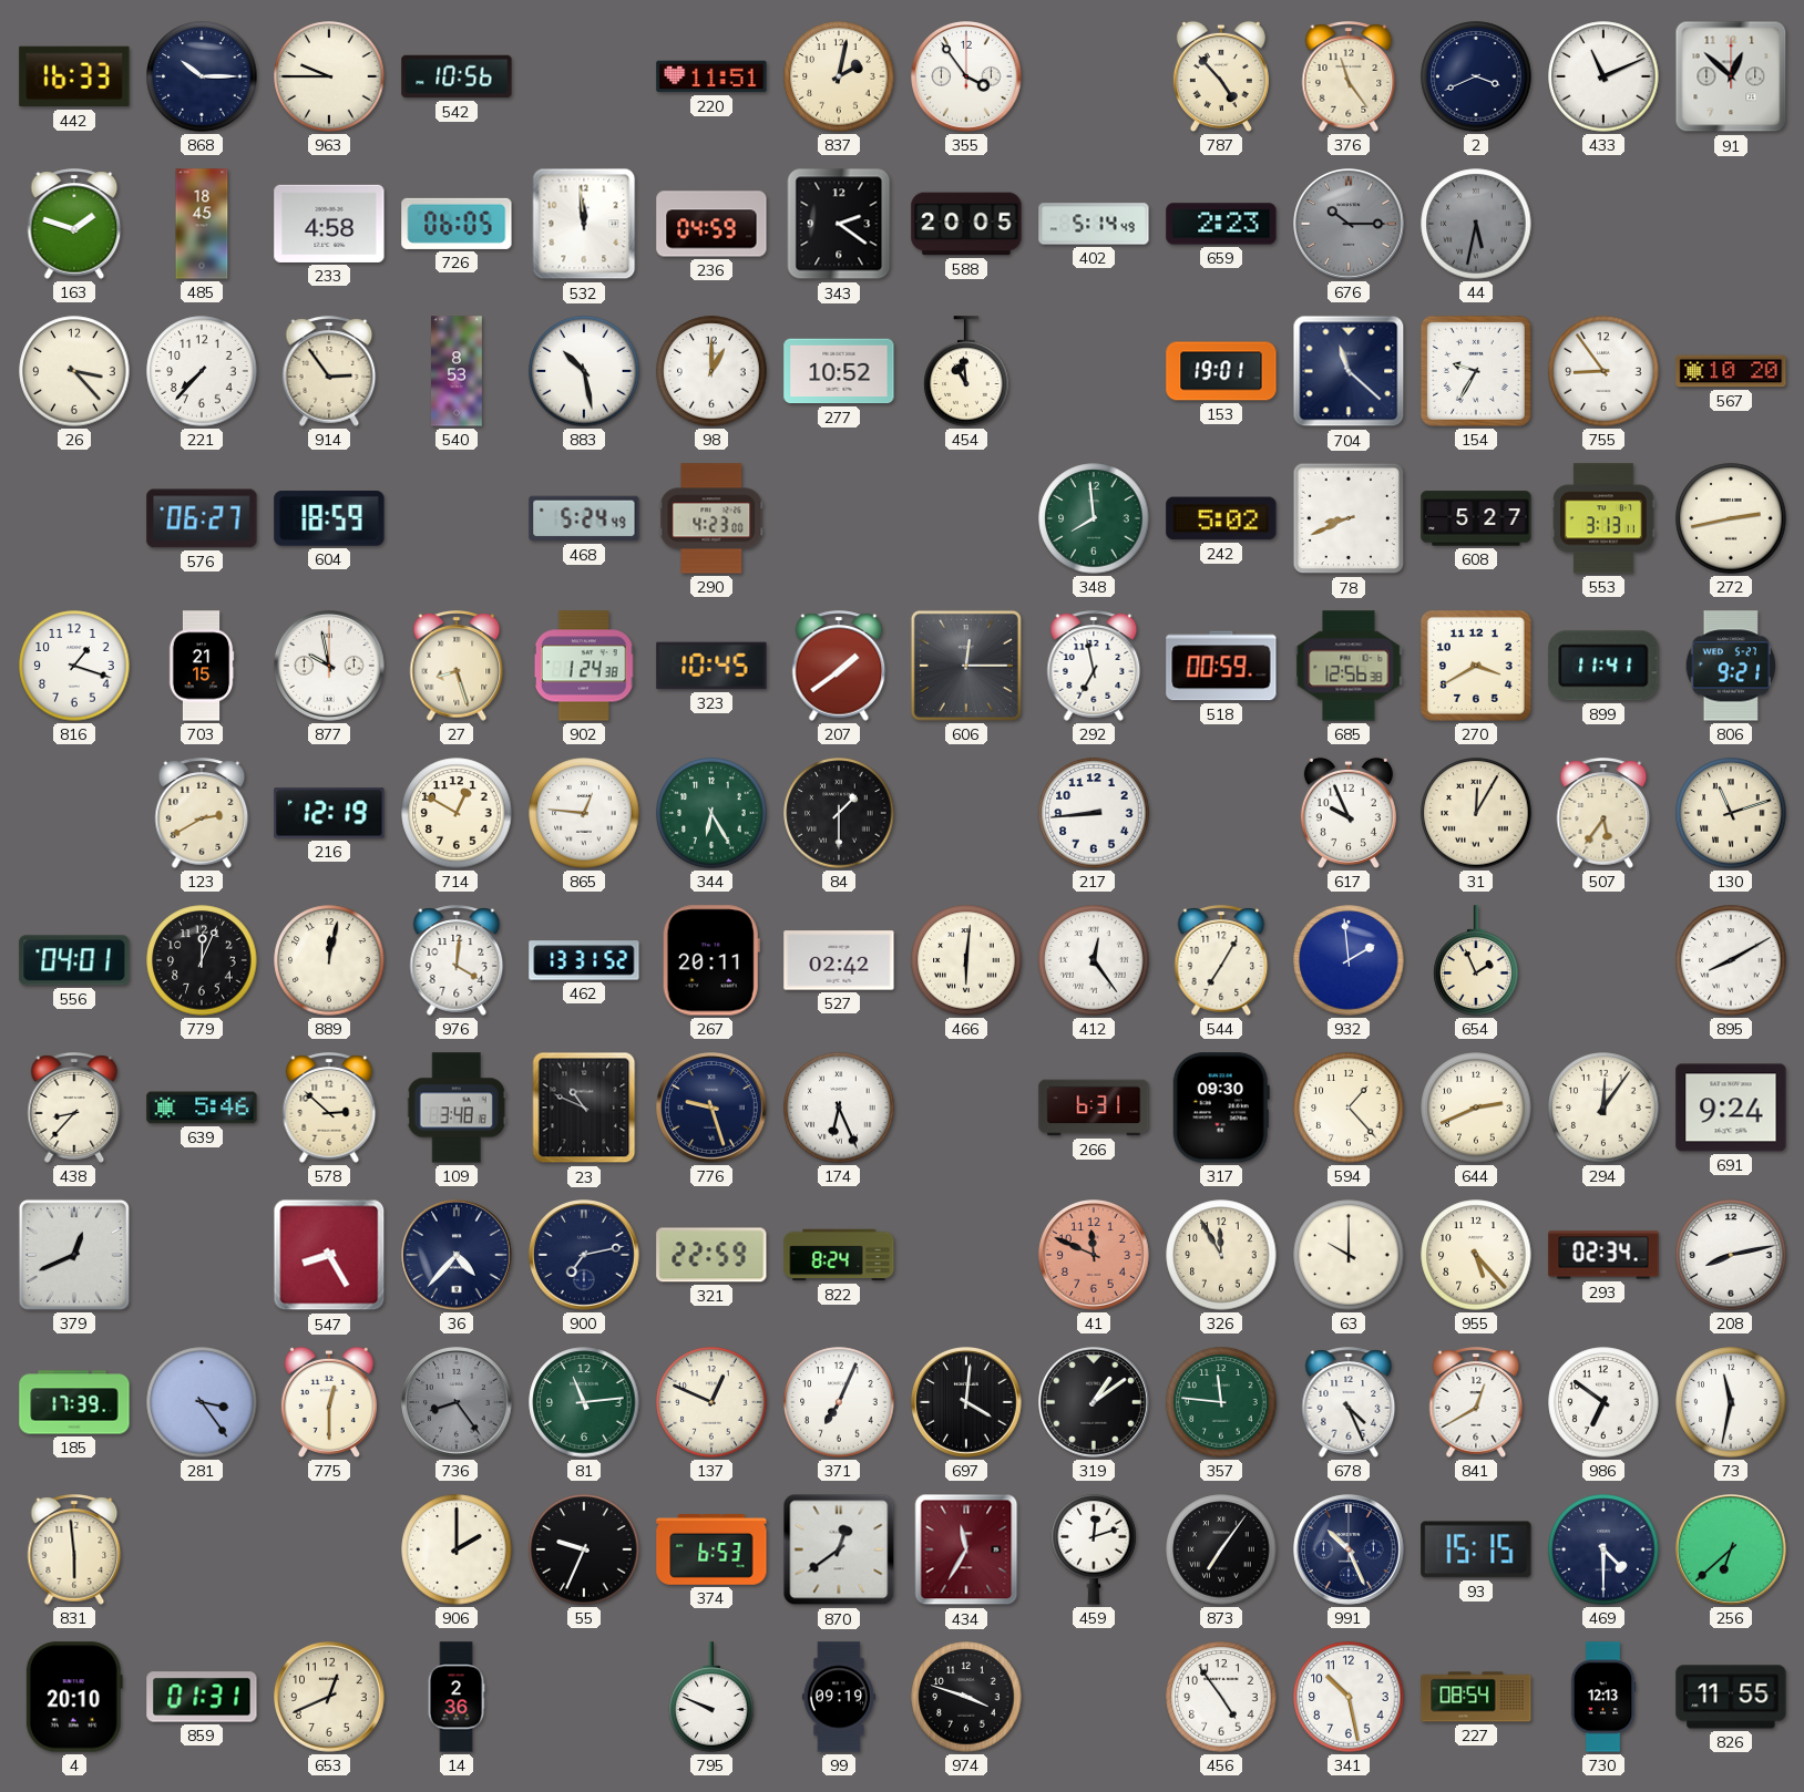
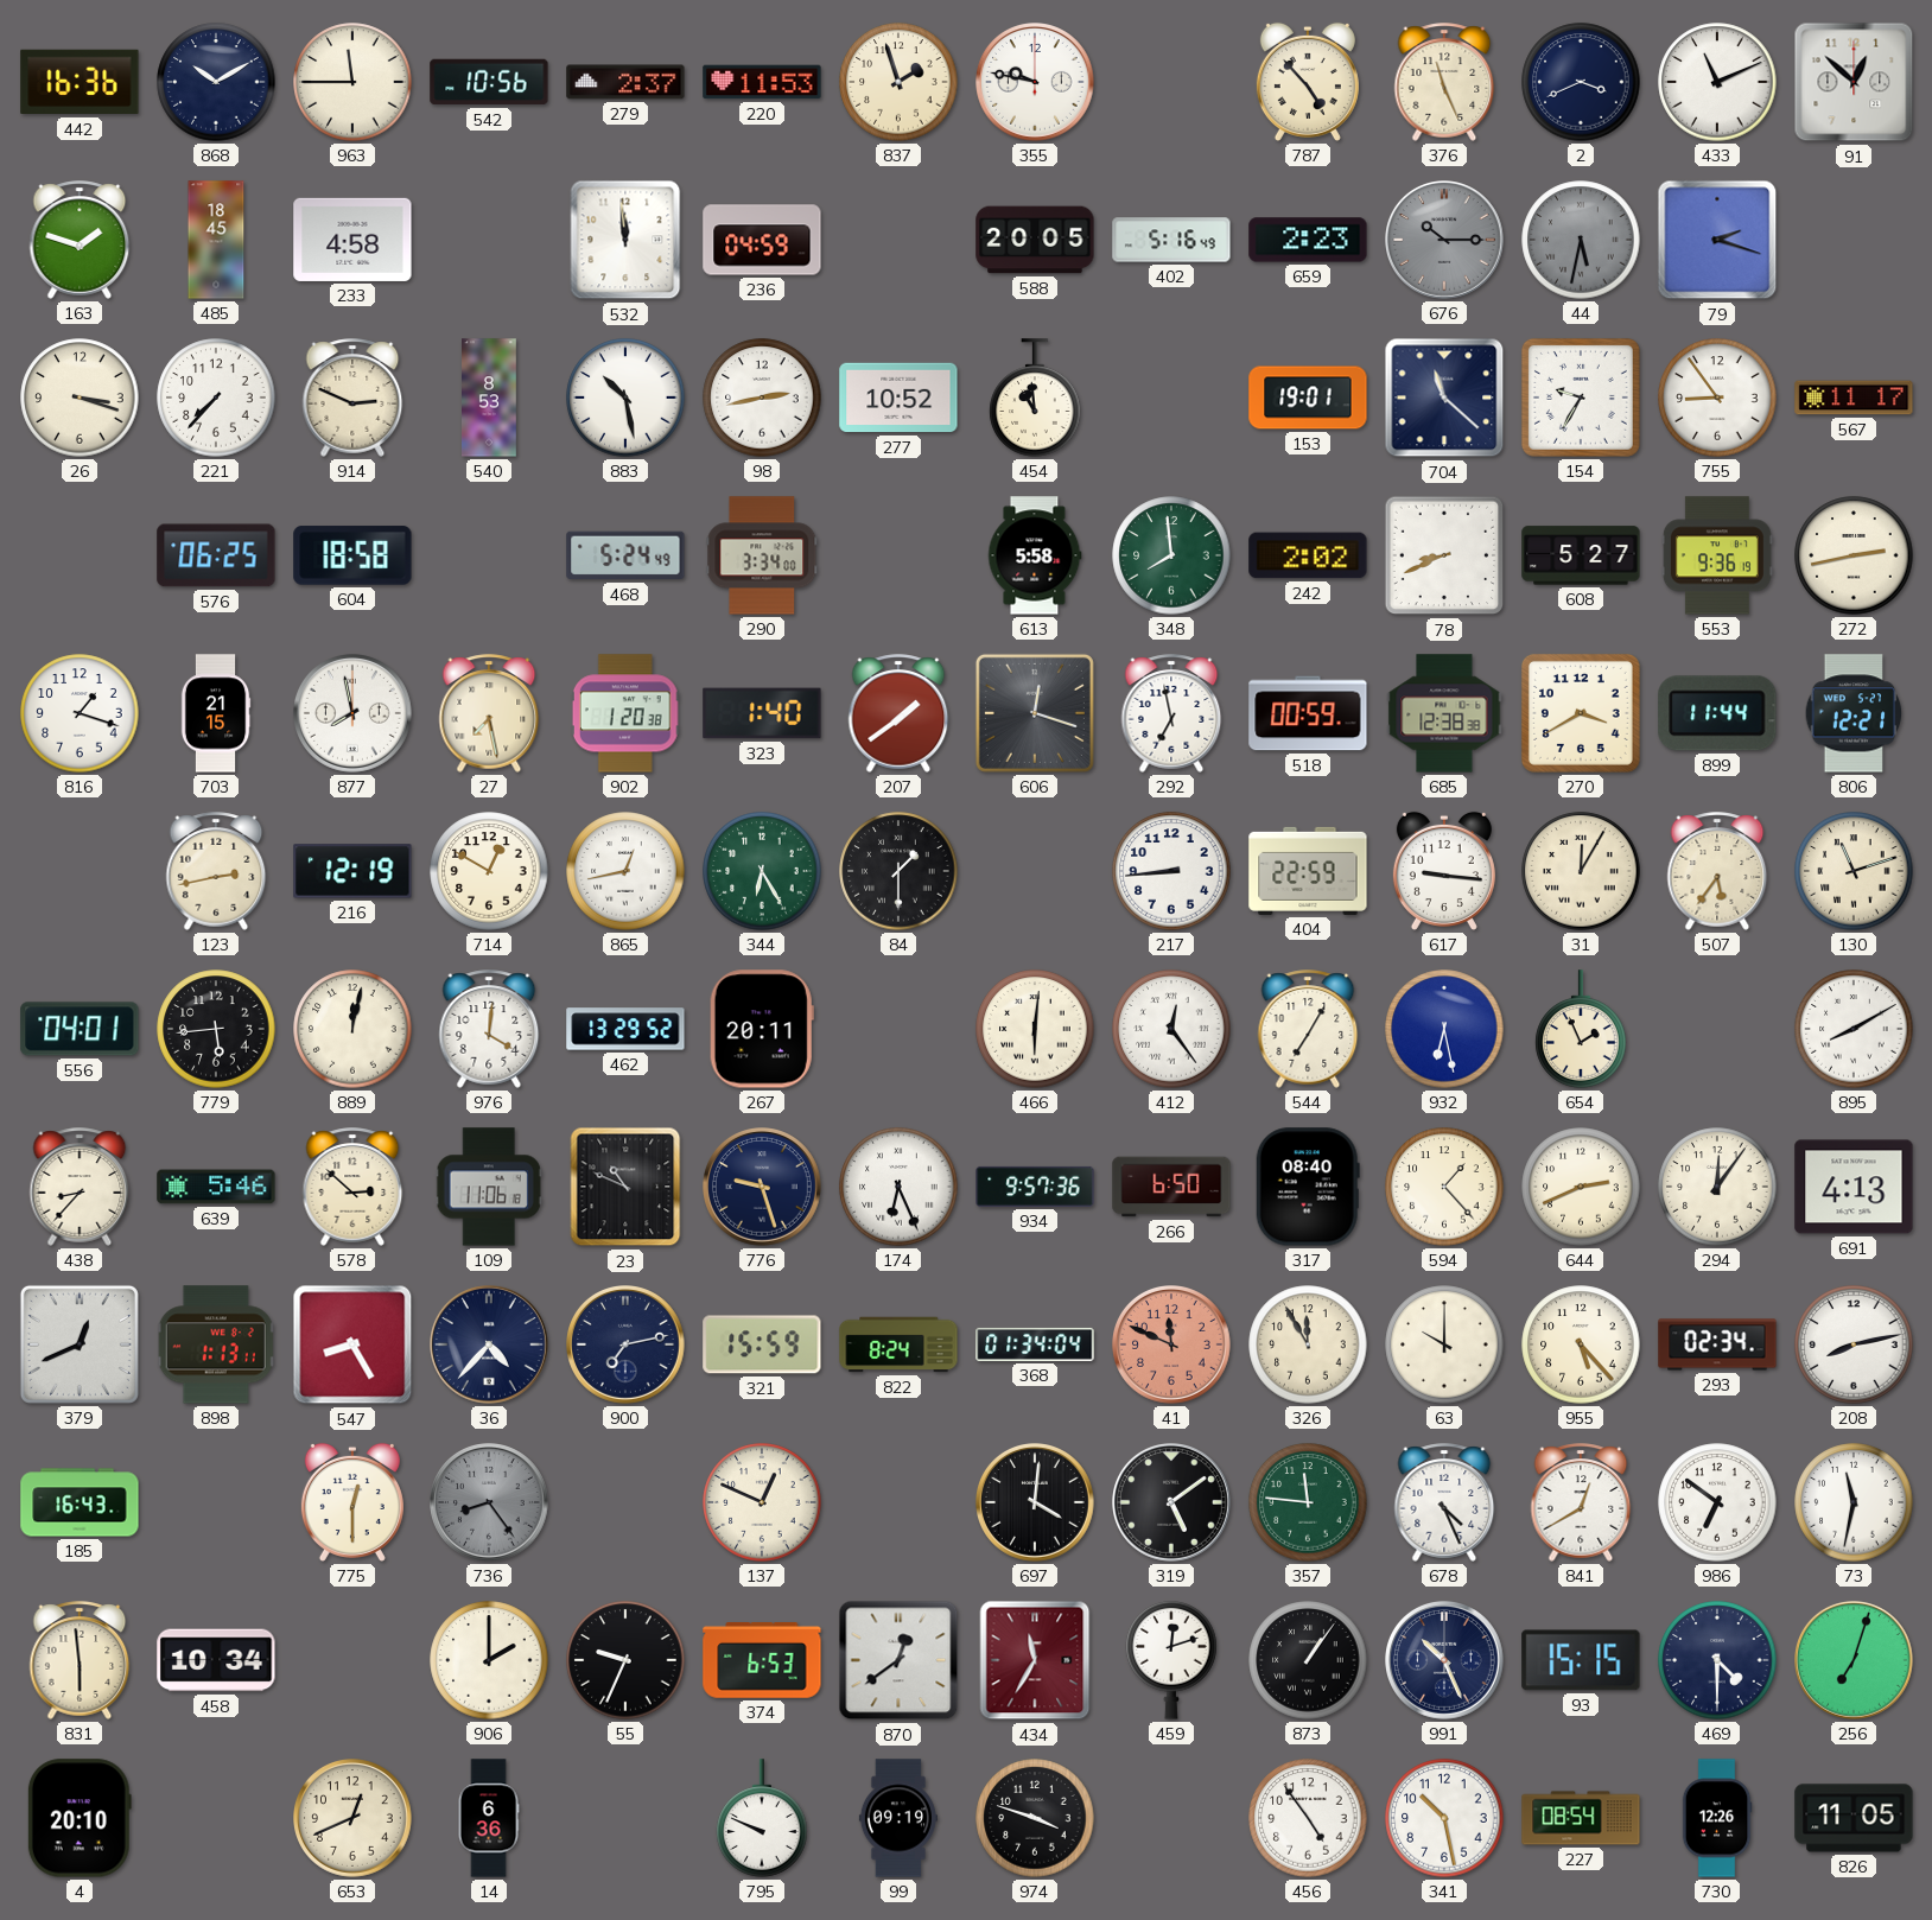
442: 16:33 -> 16:36 (80, 82)
868: 10:15 -> 10:10 (216, 82)
963: 9:45 -> 11:45 (352, 82)
279: none -> 2:37 (625, 82)
220: 11:51 -> 11:53 (762, 82)
837: 2:02 -> 1:57 (898, 82)
355: 3:54 -> 9:47 (1036, 83)
376: 11:24 -> 11:26 (1444, 82)
726: 06:05 -> none (457, 224)
343: 2:21 -> none (839, 224)
402: 5:14 -> 5:16 (1171, 240)
79: none -> 2:18 (1717, 240)
26: 3:23 -> 3:18 (80, 398)
914: 2:54 -> 2:49 (352, 398)
98: 1:00 -> 2:43 (762, 398)
567: 10:20 -> 11:17 (1854, 398)
576: 06:27 -> 06:25 (216, 555)
604: 18:59 -> 18:58 (352, 555)
290: 4:23 -> 3:34 (762, 555)
613: none -> 5:58 (1035, 555)
242: 5:02 -> 2:02 (1308, 555)
553: 3:13 -> 9:36 (1717, 555)
877: 9:58 -> 7:58 (354, 714)
27: 8:27 -> 7:28 (489, 713)
902: 1:24 -> 1:20 (625, 713)
323: 10:45 -> 1:40 (762, 713)
606: 12:15 -> 12:18 (1035, 713)
685: 12:56 -> 12:38 (1444, 713)
899: 11:41 -> 11:44 (1717, 713)
806: 9:21 -> 12:21 (1854, 713)
123: 2:40 -> 2:43 (216, 871)
865: 12:46 -> 12:43 (625, 871)
404: none -> 22:59 (1308, 871)
617: 9:56 -> 9:16 (1444, 871)
779: 12:04 -> 5:44 (216, 1029)
462: 13:31 -> 13:29 (625, 1029)
527: 02:42 -> none (839, 960)
932: 1:59 -> 6:28 (1444, 1029)
109: 3:48 -> 11:06 (489, 1187)
934: none -> 9:57 (1035, 1187)
266: 6:31 -> 6:50 (1171, 1187)
317: 09:30 -> 08:40 (1308, 1187)
691: 9:24 -> 4:13 (1854, 1187)
898: none -> 1:13 (216, 1344)
321: 22:59 -> 15:59 (762, 1344)
368: none -> 01:34 (1035, 1344)
185: 17:39 -> 16:43 (80, 1502)
281: 3:24 -> none (202, 1402)
81: 11:14 -> none (584, 1402)
371: 7:04 -> none (839, 1402)
319: 1:09 -> 5:09 (1172, 1503)
458: none -> 10:34 (216, 1660)
873: 7:06 -> 1:06 (1308, 1660)
256: 6:38 -> 7:03 (1855, 1661)
859: 01:31 -> none (202, 1697)
14: 2:36 -> 6:36 (489, 1818)
730: 12:13 -> 12:26 (1717, 1818)
826: 11:55 -> 11:05 (1854, 1818)
